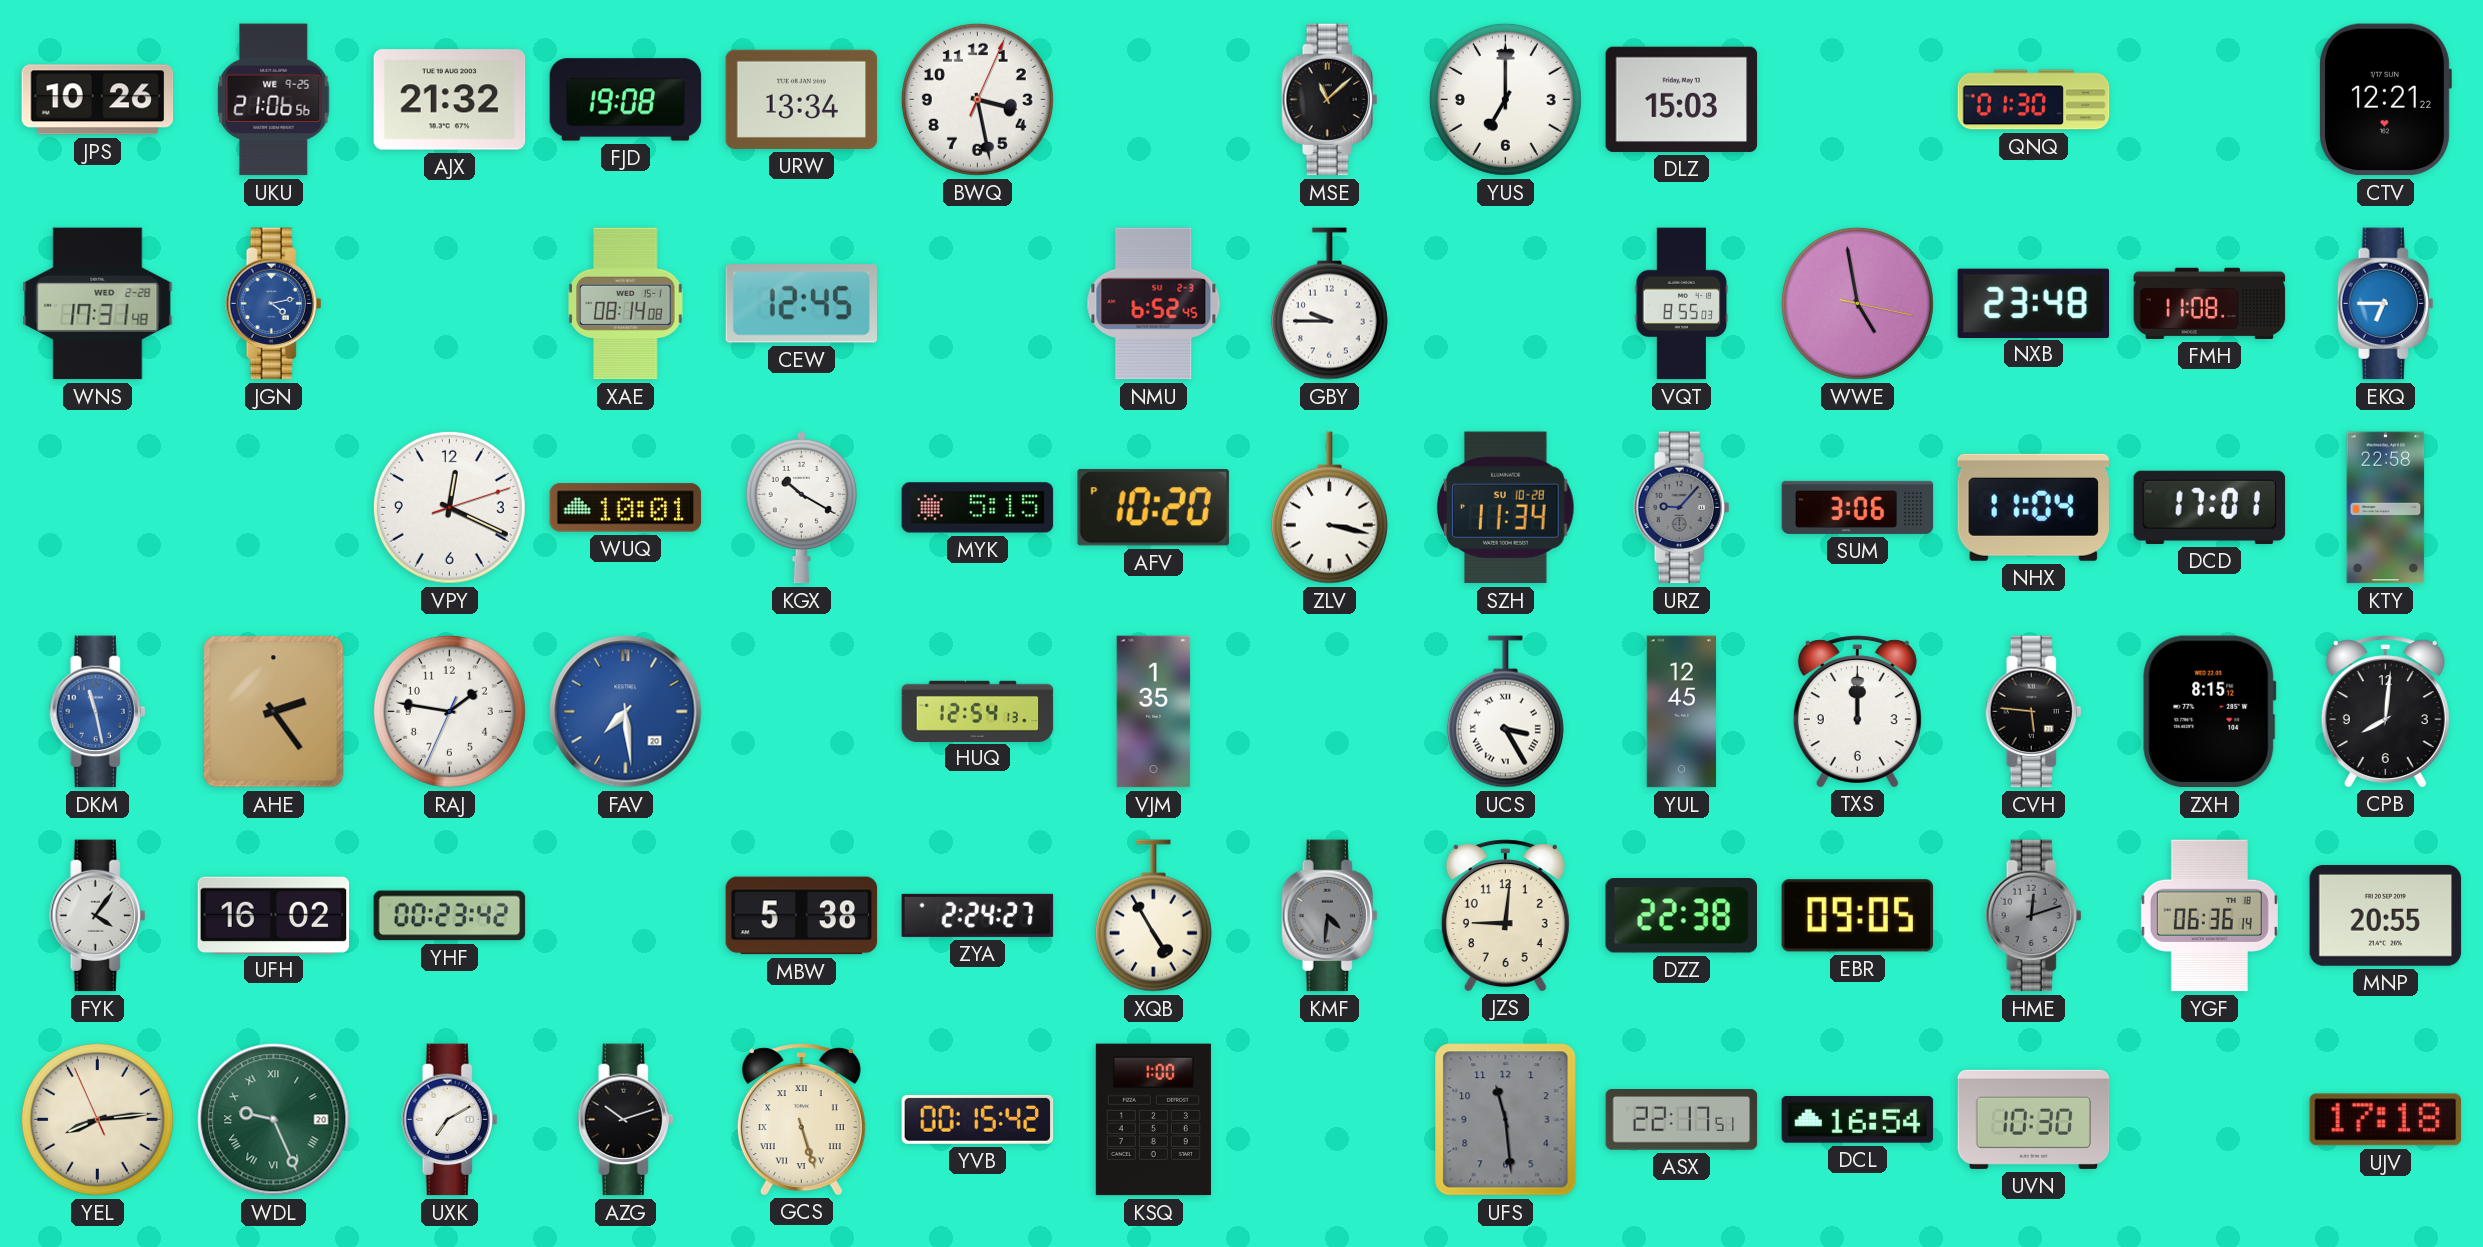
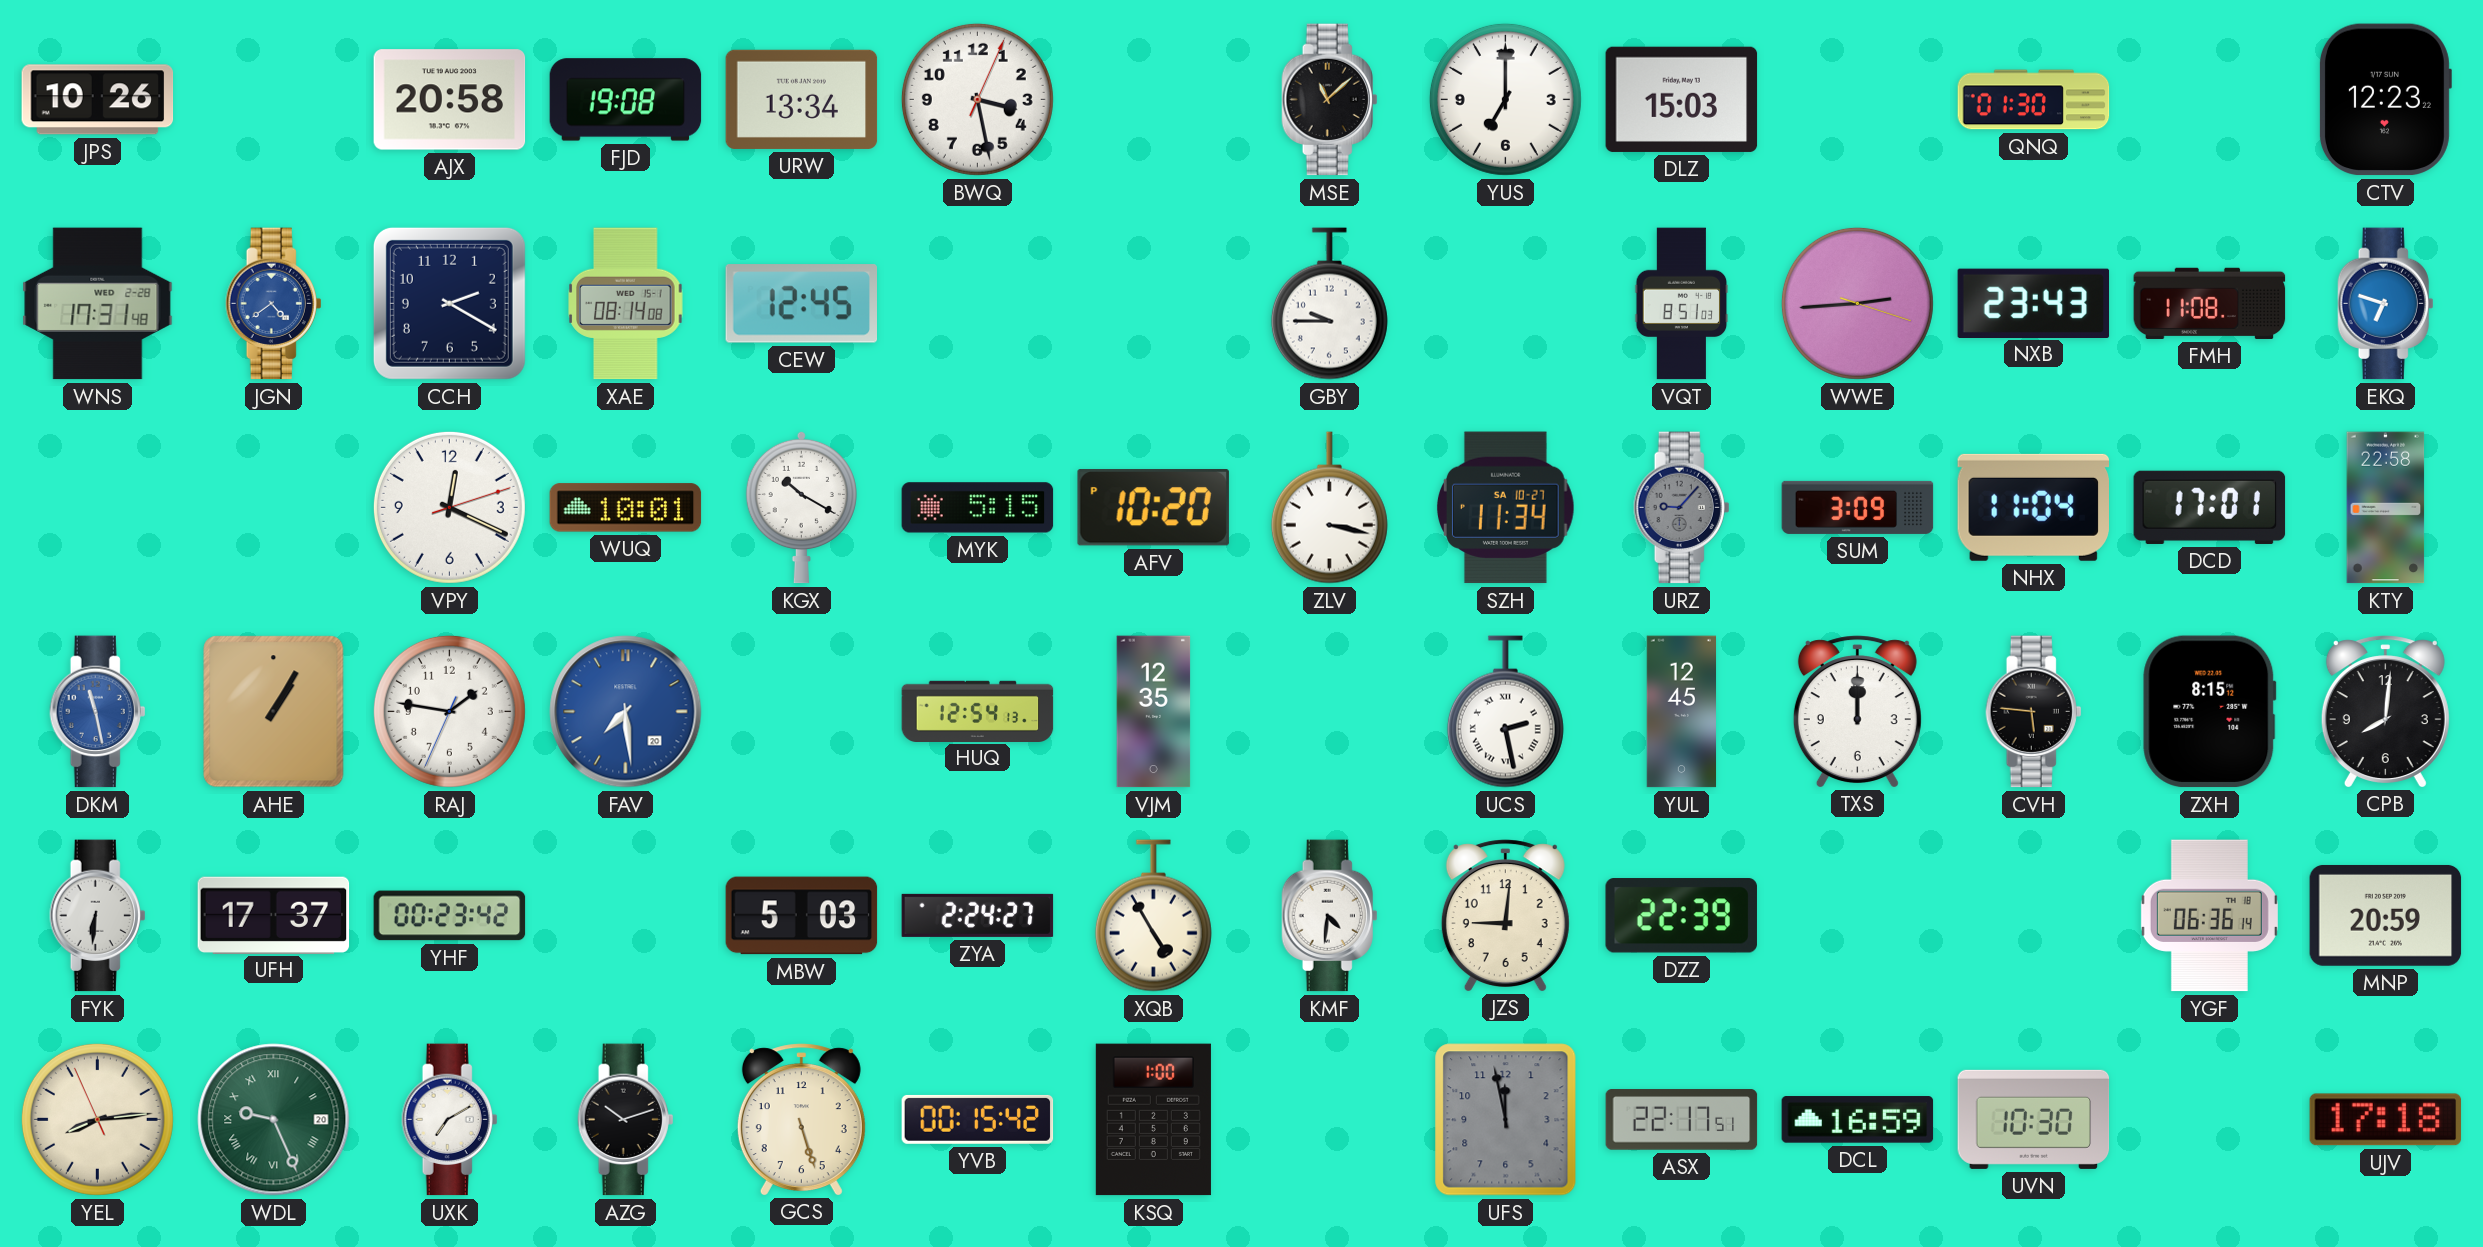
UKU: 21:06 -> none (274, 100)
AJX: 21:32 -> 20:58 (450, 100)
CTV: 12:21 -> 12:23 (2385, 100)
JGN: 4:13 -> 4:39 (274, 304)
CCH: none -> 2:20 (449, 303)
NMU: 6:52 -> none (1154, 304)
VQT: 8:55 -> 8:51 (1682, 304)
WWE: 4:58 -> 2:44 (1857, 303)
NXB: 23:48 -> 23:43 (2034, 303)
EKQ: 6:45 -> 6:48 (2386, 304)
SZH date: SU 10-28 -> SA 10-27 (1505, 508)
SUM: 3:06 -> 3:09 (1858, 507)
AHE: 2:24 -> 1:05 (274, 712)
VJM: 1:35 -> 12:35 (1154, 712)
UCS: 3:25 -> 2:28 (1505, 712)
FYK: 4:06 -> 6:31 (98, 916)
UFH: 16:02 -> 17:37 (274, 915)
MBW: 5:38 -> 5:03 (802, 916)
KMF dial: grey -> white (1330, 916)
DZZ: 22:38 -> 22:39 (1681, 916)
EBR: 09:05 -> none (1858, 916)
HME: 12:12 -> none (2034, 916)
MNP: 20:55 -> 20:59 (2386, 915)
GCS numerals: Roman -> Arabic (801, 1119)
UFS: 11:29 -> 11:58 (1506, 1120)
DCL: 16:54 -> 16:59 (1858, 1120)
